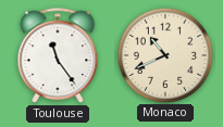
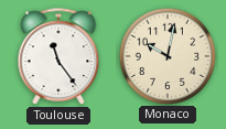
Monaco: 10:41 -> 10:02 (166, 55)
